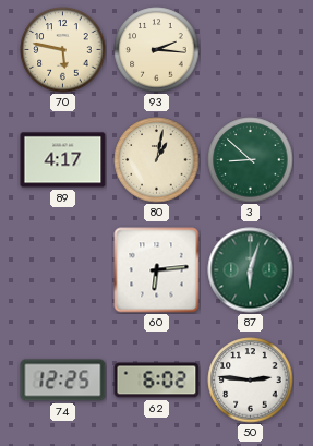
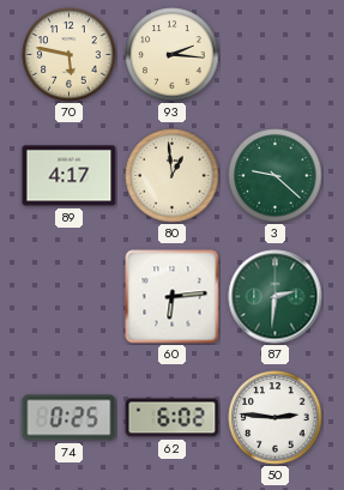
80: 1:02 -> 12:59 (173, 176)
3: 8:52 -> 9:22 (276, 176)
87: 6:03 -> 2:31 (276, 297)
74: 12:25 -> 0:25 (70, 418)
